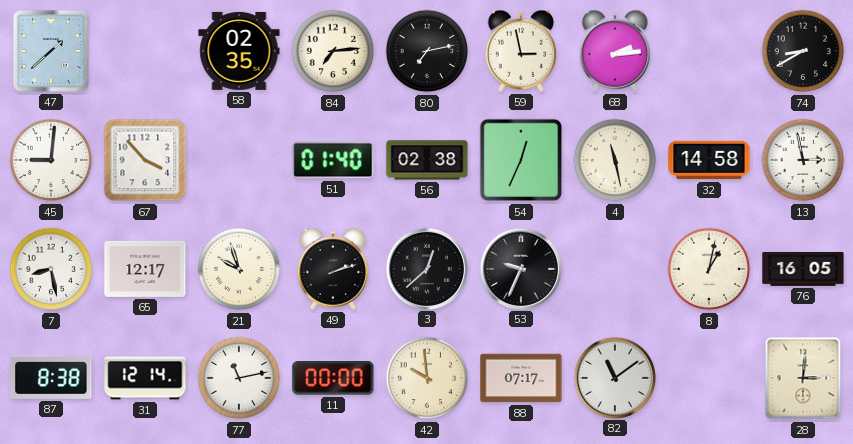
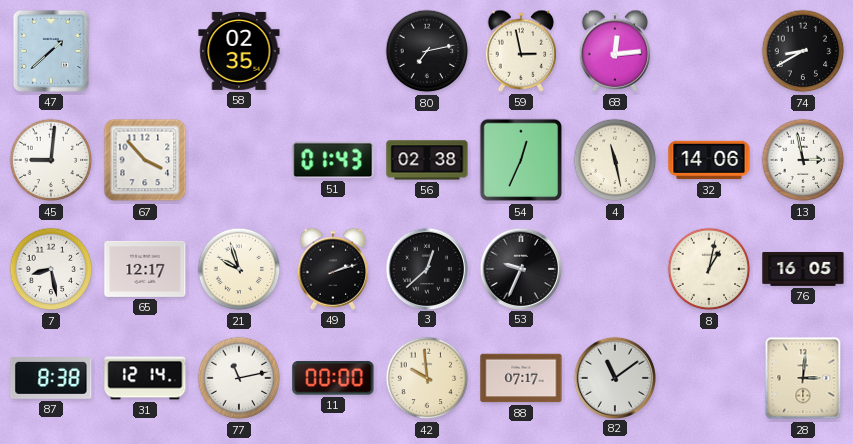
84: 7:14 -> none (333, 51)
68: 2:14 -> 12:14 (615, 51)
51: 01:40 -> 01:43 (333, 160)
32: 14:58 -> 14:06 (709, 160)
